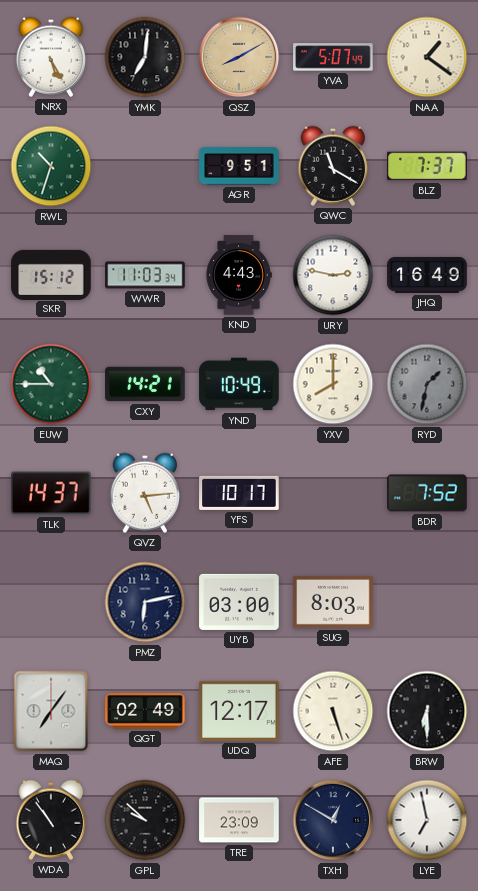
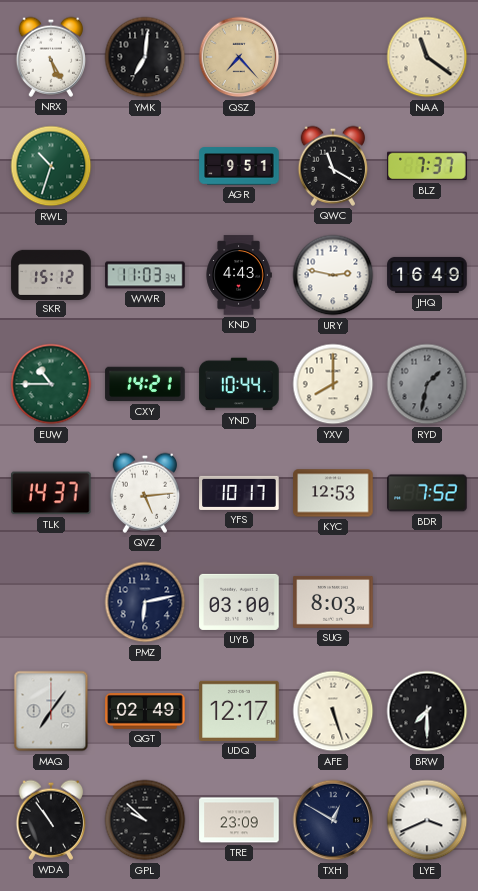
QSZ: 8:10 -> 7:23 (239, 57)
YVA: 5:07 -> none (333, 57)
NAA: 1:21 -> 11:21 (427, 57)
YND: 10:49 -> 10:44 (239, 384)
KYC: none -> 12:53 (333, 493)
BRW: 6:30 -> 7:30 (427, 711)
LYE: 6:58 -> 3:41 (427, 820)
